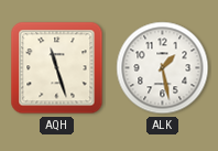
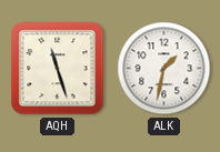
ALK: 1:28 -> 1:32 (164, 69)
